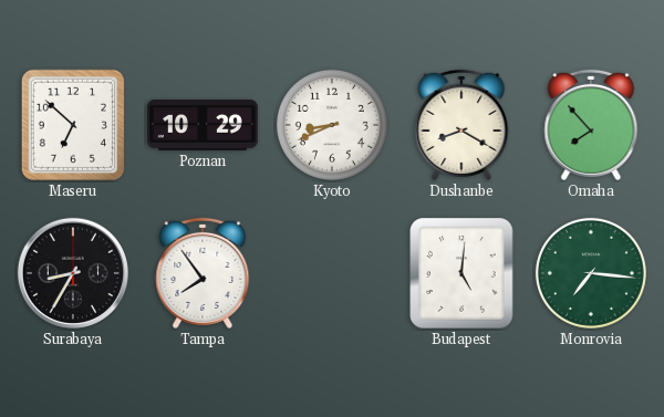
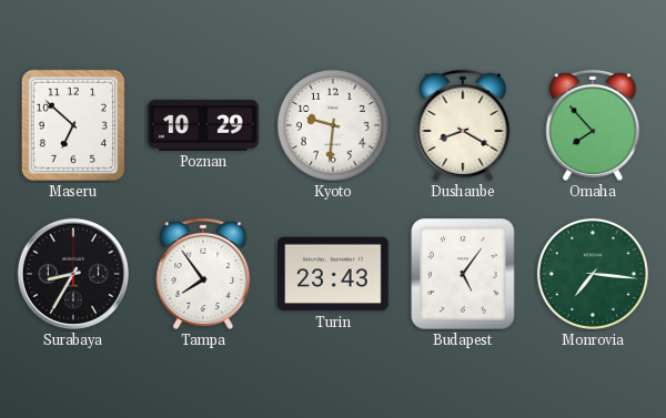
Kyoto: 8:41 -> 9:31 (333, 125)
Turin: none -> 23:43 (333, 274)
Budapest: 5:01 -> 5:06 (463, 274)
